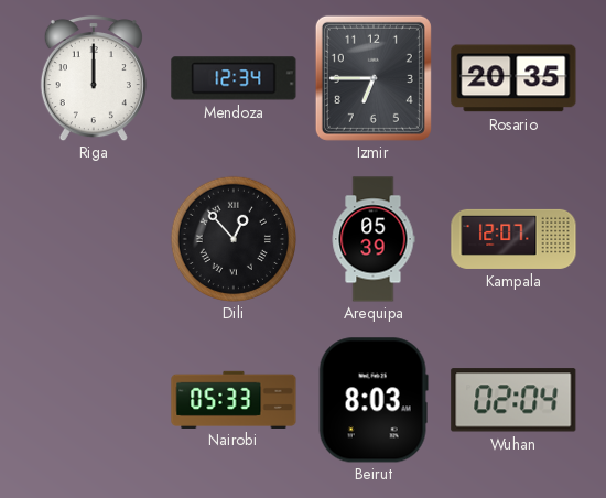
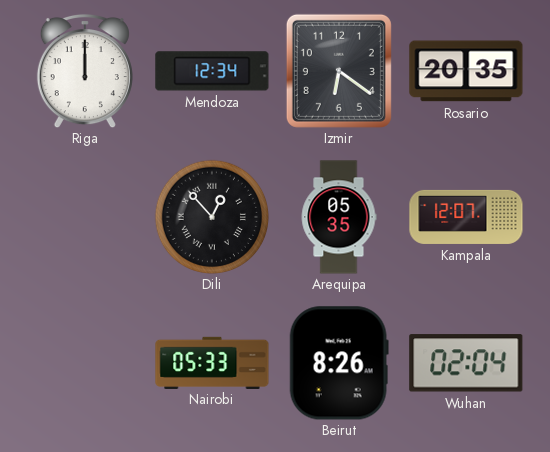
Izmir: 6:45 -> 6:21 (339, 71)
Arequipa: 05:39 -> 05:35 (339, 217)
Beirut: 8:03 -> 8:26 (339, 363)
